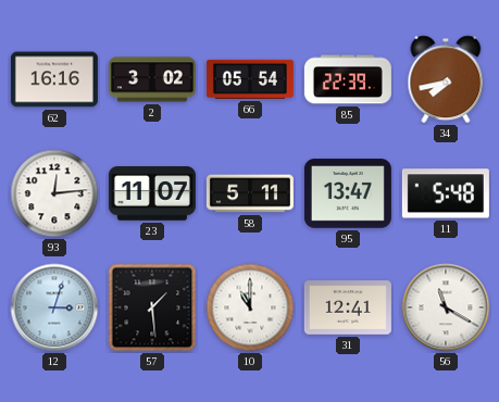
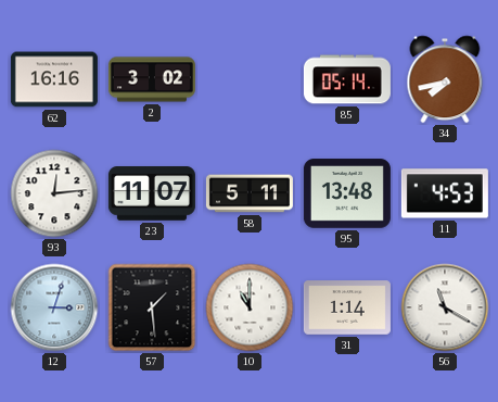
66: 05:54 -> none (250, 79)
85: 22:39 -> 05:14 (347, 79)
95: 13:47 -> 13:48 (347, 193)
11: 5:48 -> 4:53 (445, 193)
31: 12:41 -> 1:14 (347, 307)
